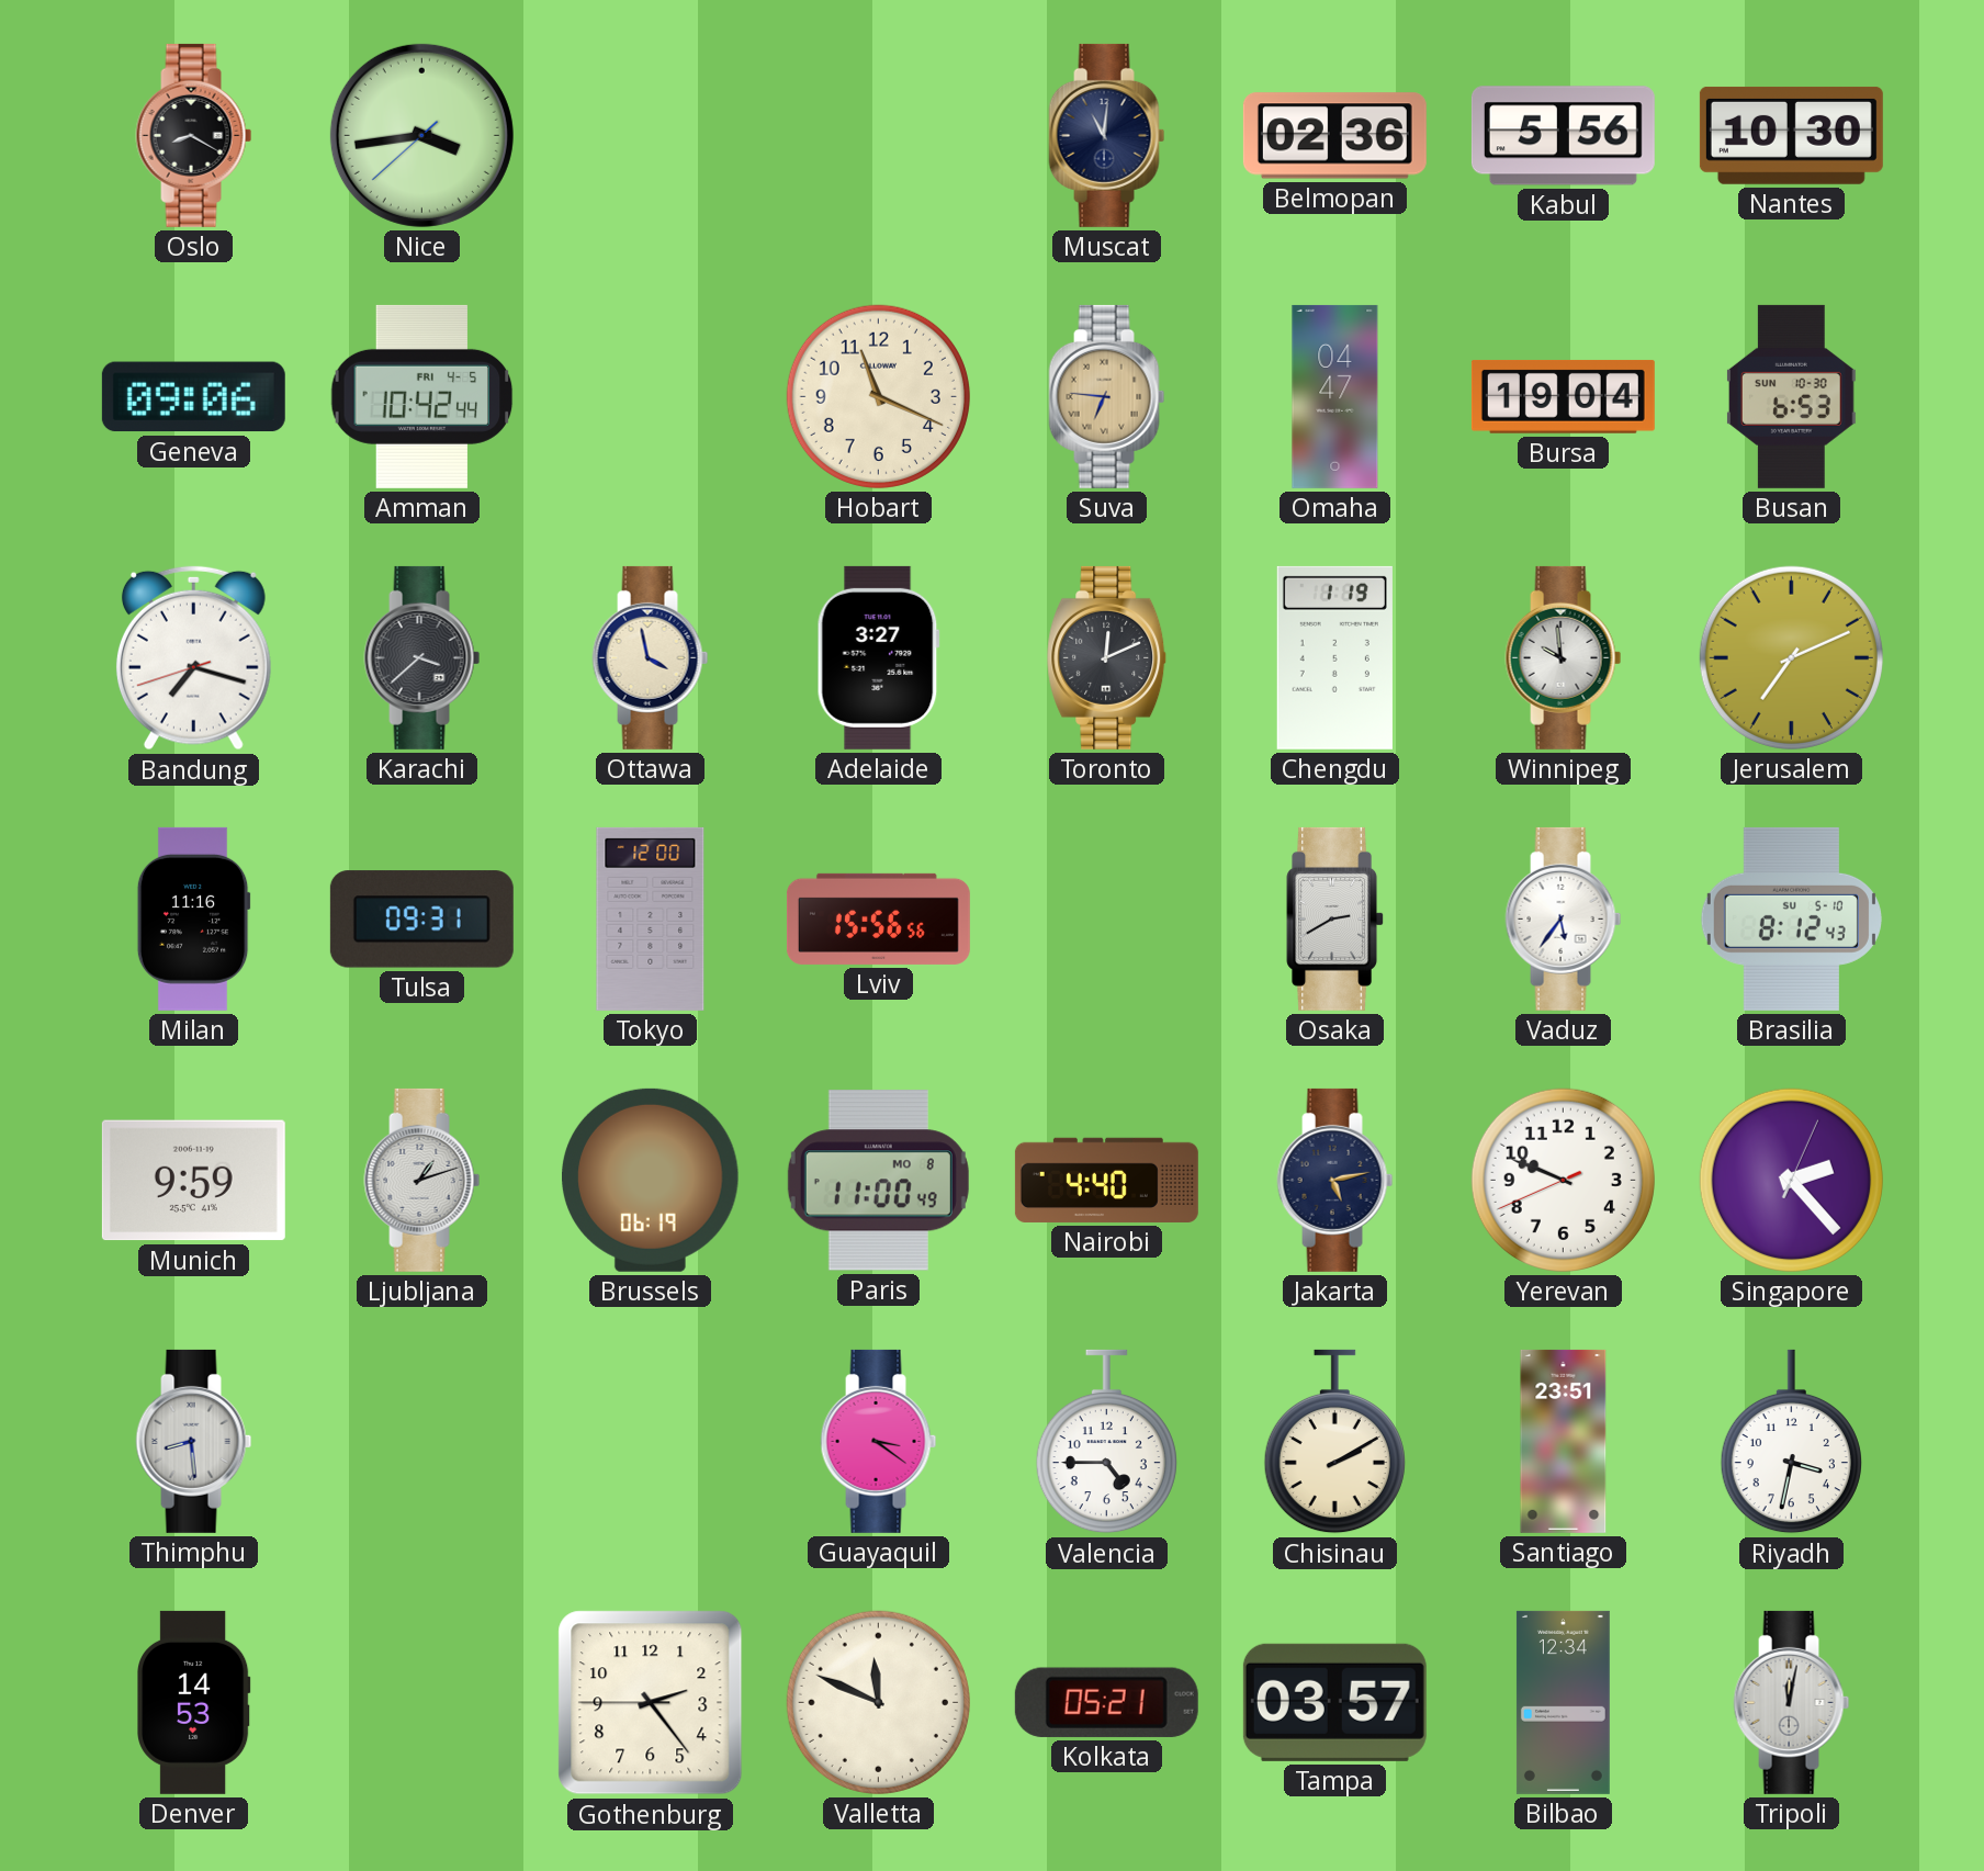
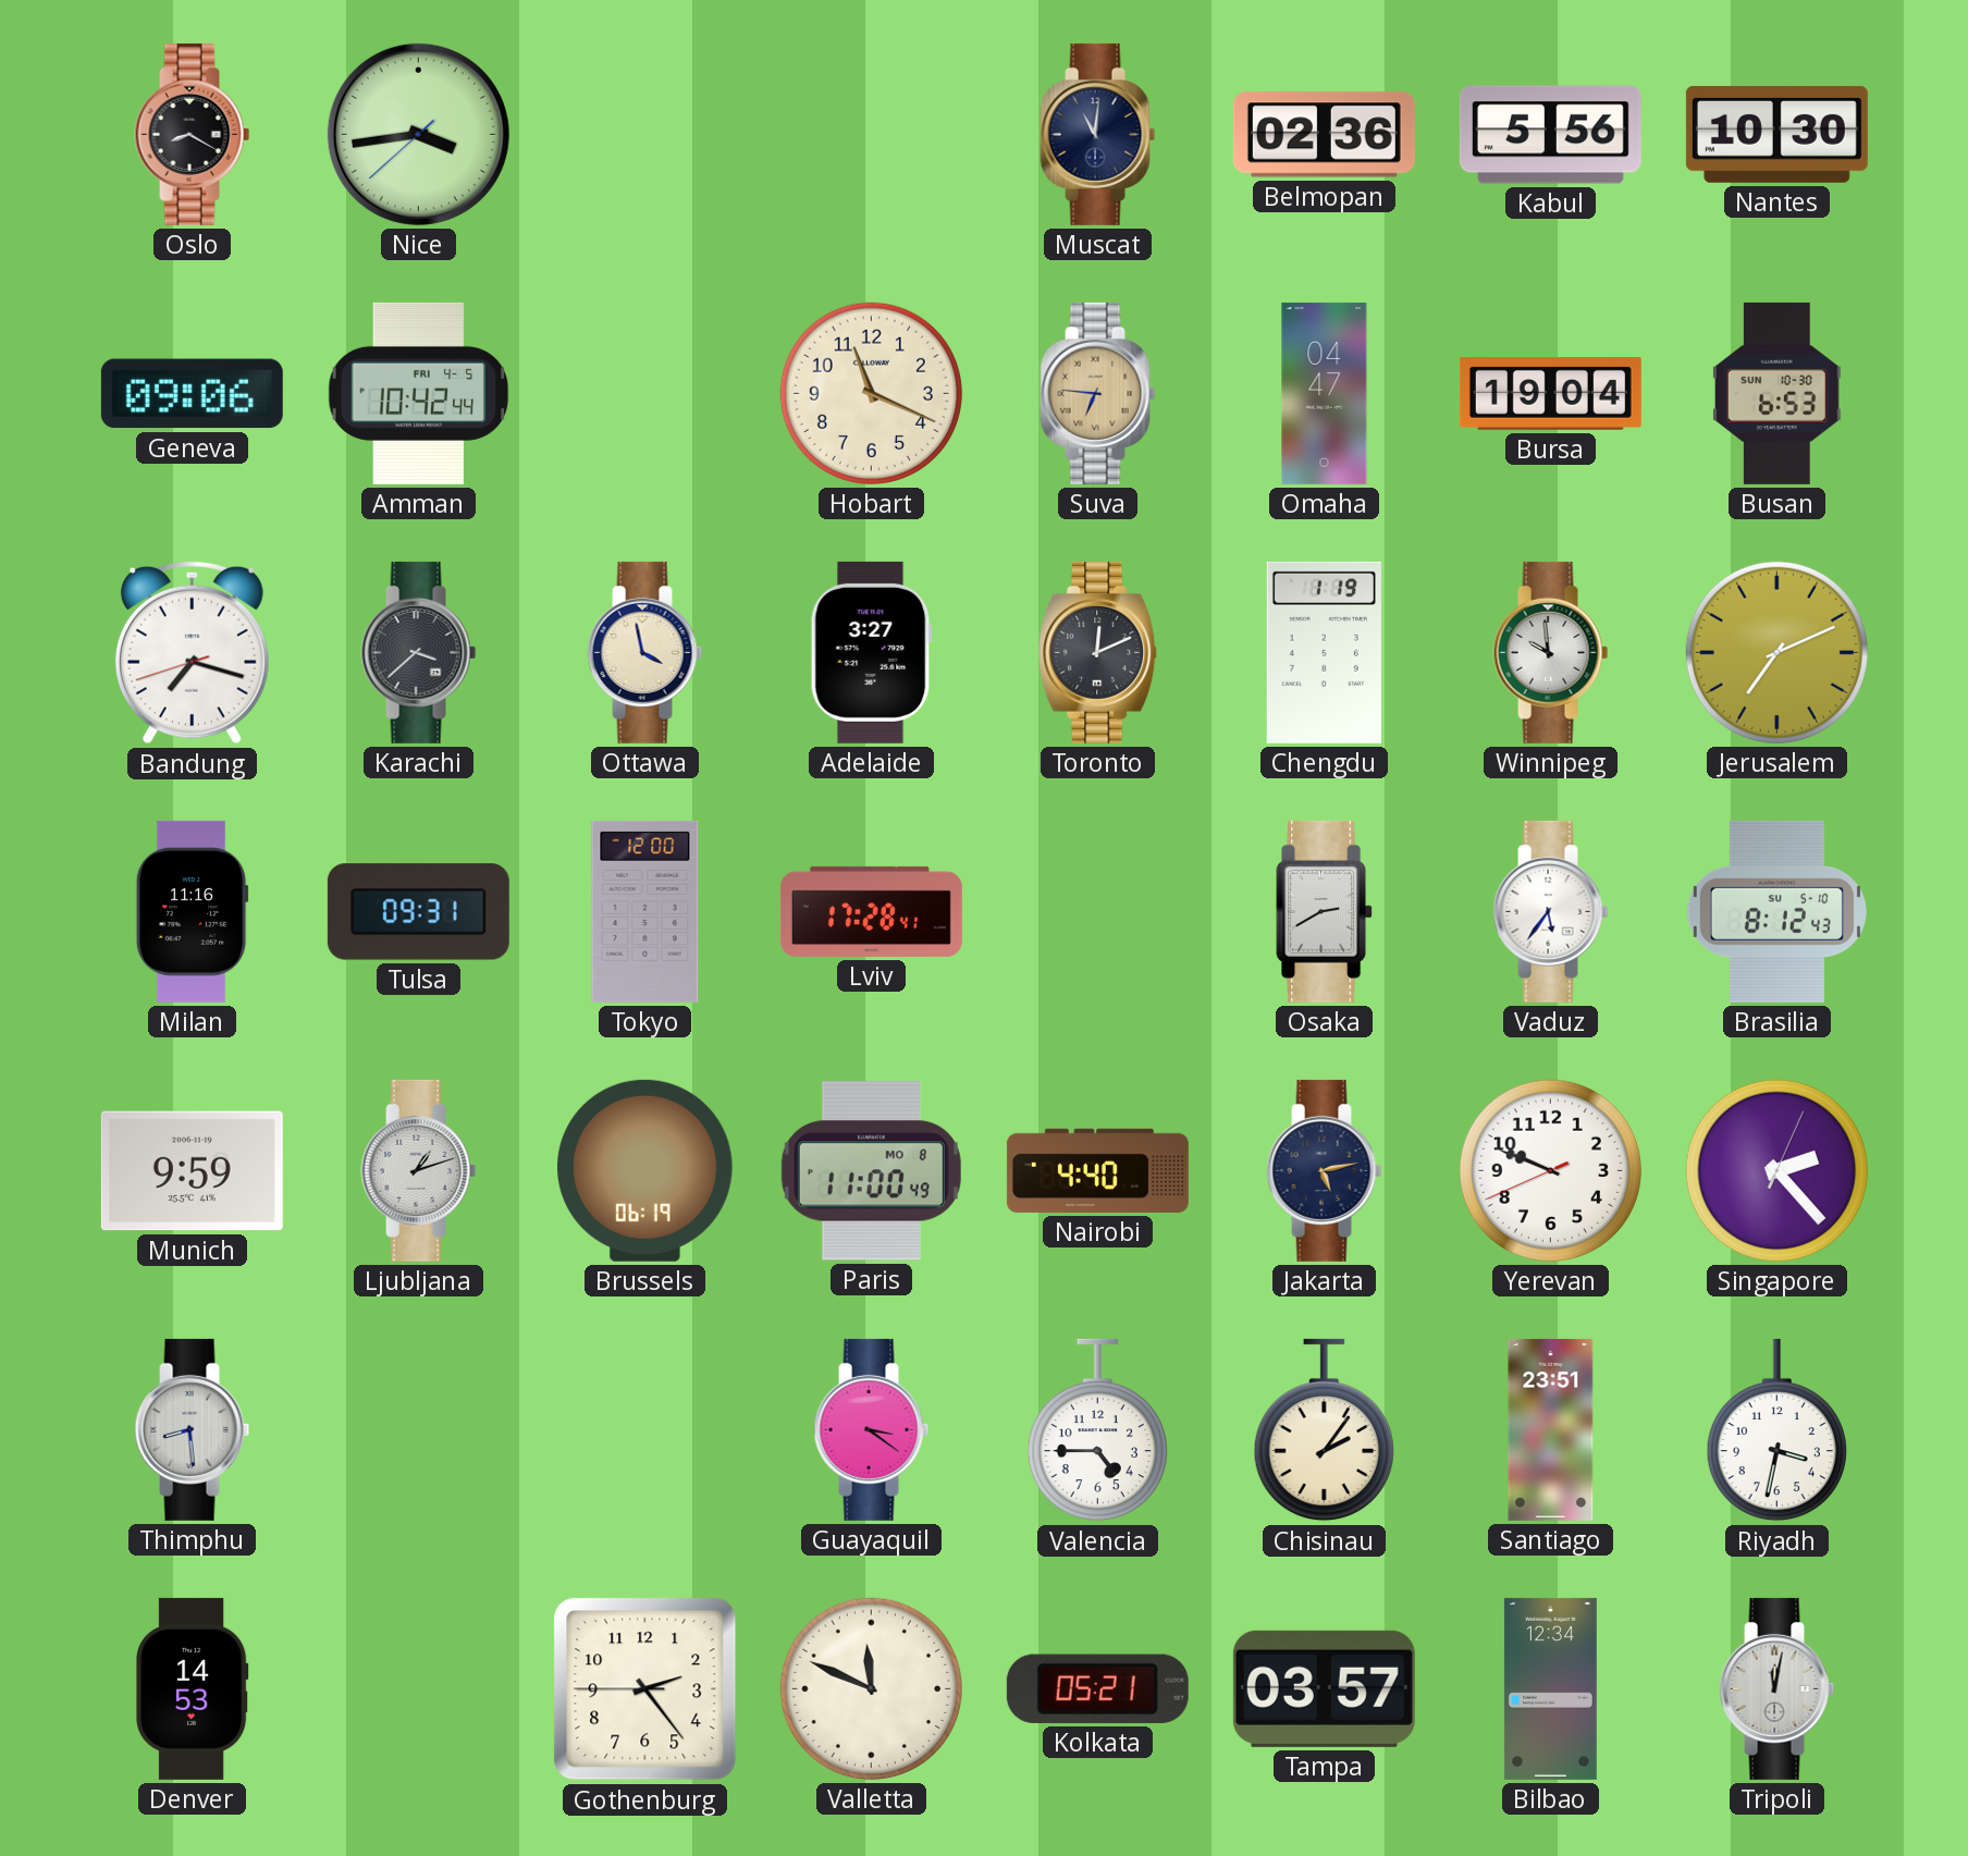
Lviv: 15:56 -> 17:28 (871, 911)
Chisinau: 2:10 -> 2:06 (1324, 1430)
